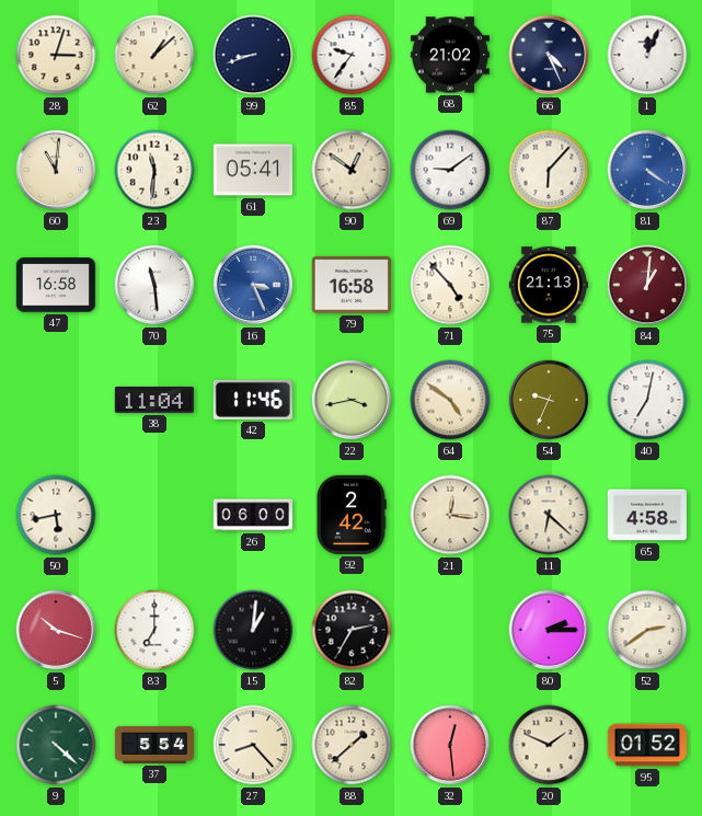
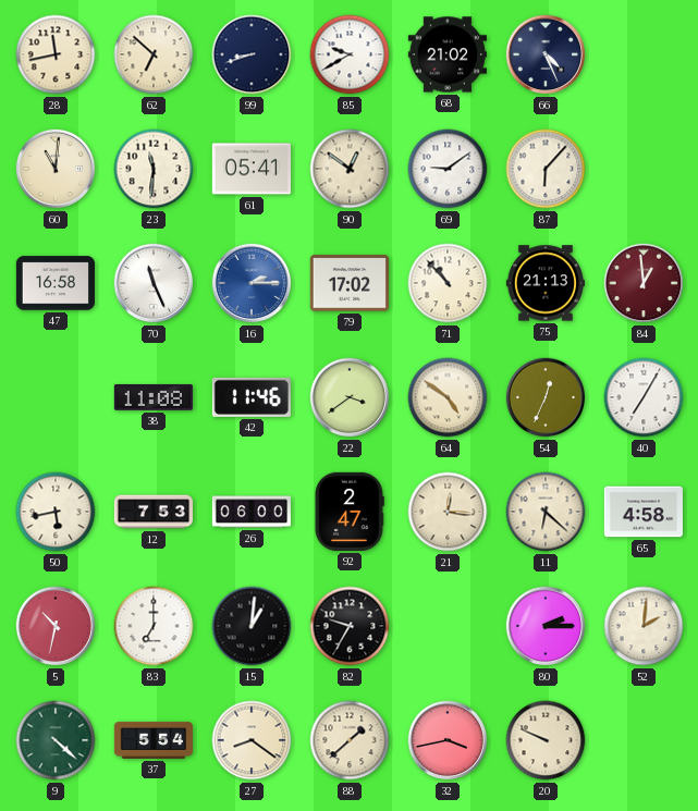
28: 3:03 -> 11:43 (56, 54)
62: 1:08 -> 6:52 (154, 54)
85: 9:36 -> 9:40 (350, 54)
1: 12:04 -> none (647, 55)
81: 4:21 -> none (647, 170)
70: 11:29 -> 11:26 (154, 283)
16: 3:26 -> 2:15 (252, 283)
79: 16:58 -> 17:02 (350, 283)
71: 4:53 -> 10:53 (448, 283)
84: 1:01 -> 12:59 (644, 283)
38: 11:04 -> 11:08 (154, 397)
22: 3:43 -> 3:39 (350, 397)
54: 9:34 -> 12:34 (546, 397)
40: 7:02 -> 7:05 (644, 397)
12: none -> 7:53 (152, 512)
92: 2:42 -> 2:47 (350, 512)
5: 10:18 -> 10:32 (56, 626)
82: 2:35 -> 9:35 (350, 626)
52: 2:39 -> 2:01 (644, 626)
27: 8:23 -> 8:21 (252, 740)
32: 12:29 -> 3:43 (448, 740)
20: 1:49 -> 9:49 (546, 740)
95: 01:52 -> none (647, 745)
